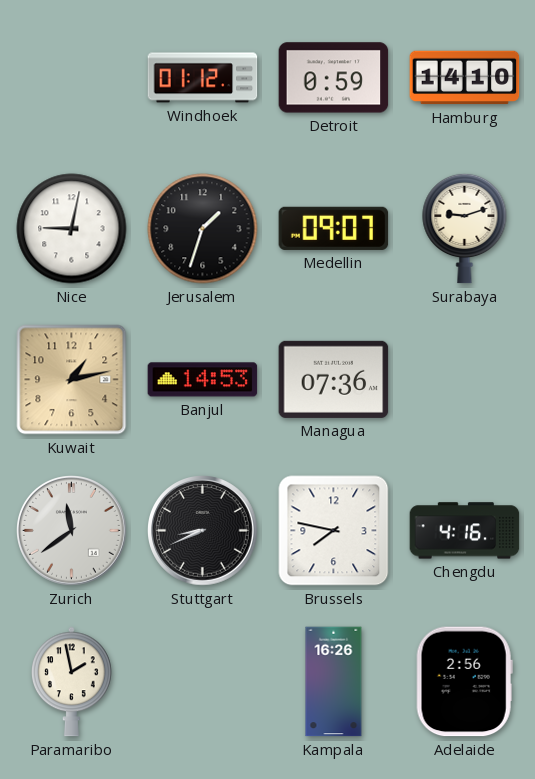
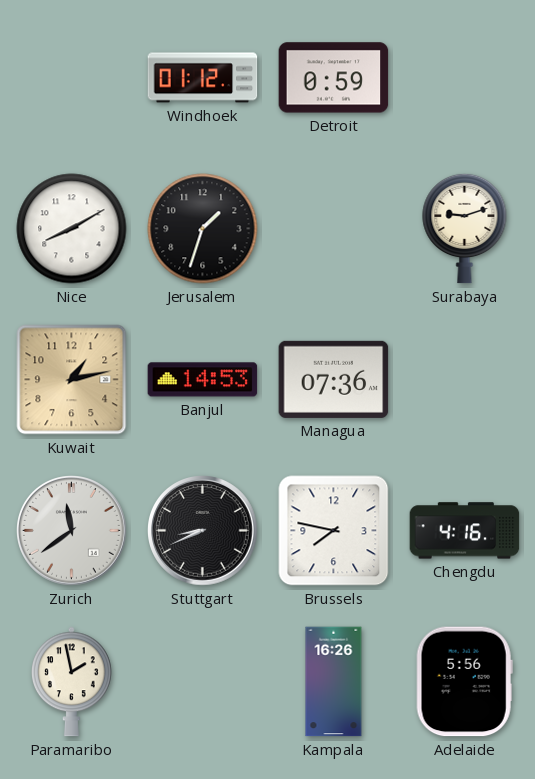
Hamburg: 14:10 -> none (465, 78)
Nice: 9:02 -> 8:10 (72, 229)
Medellin: 09:07 -> none (334, 228)
Adelaide: 2:56 -> 5:56 (464, 682)
